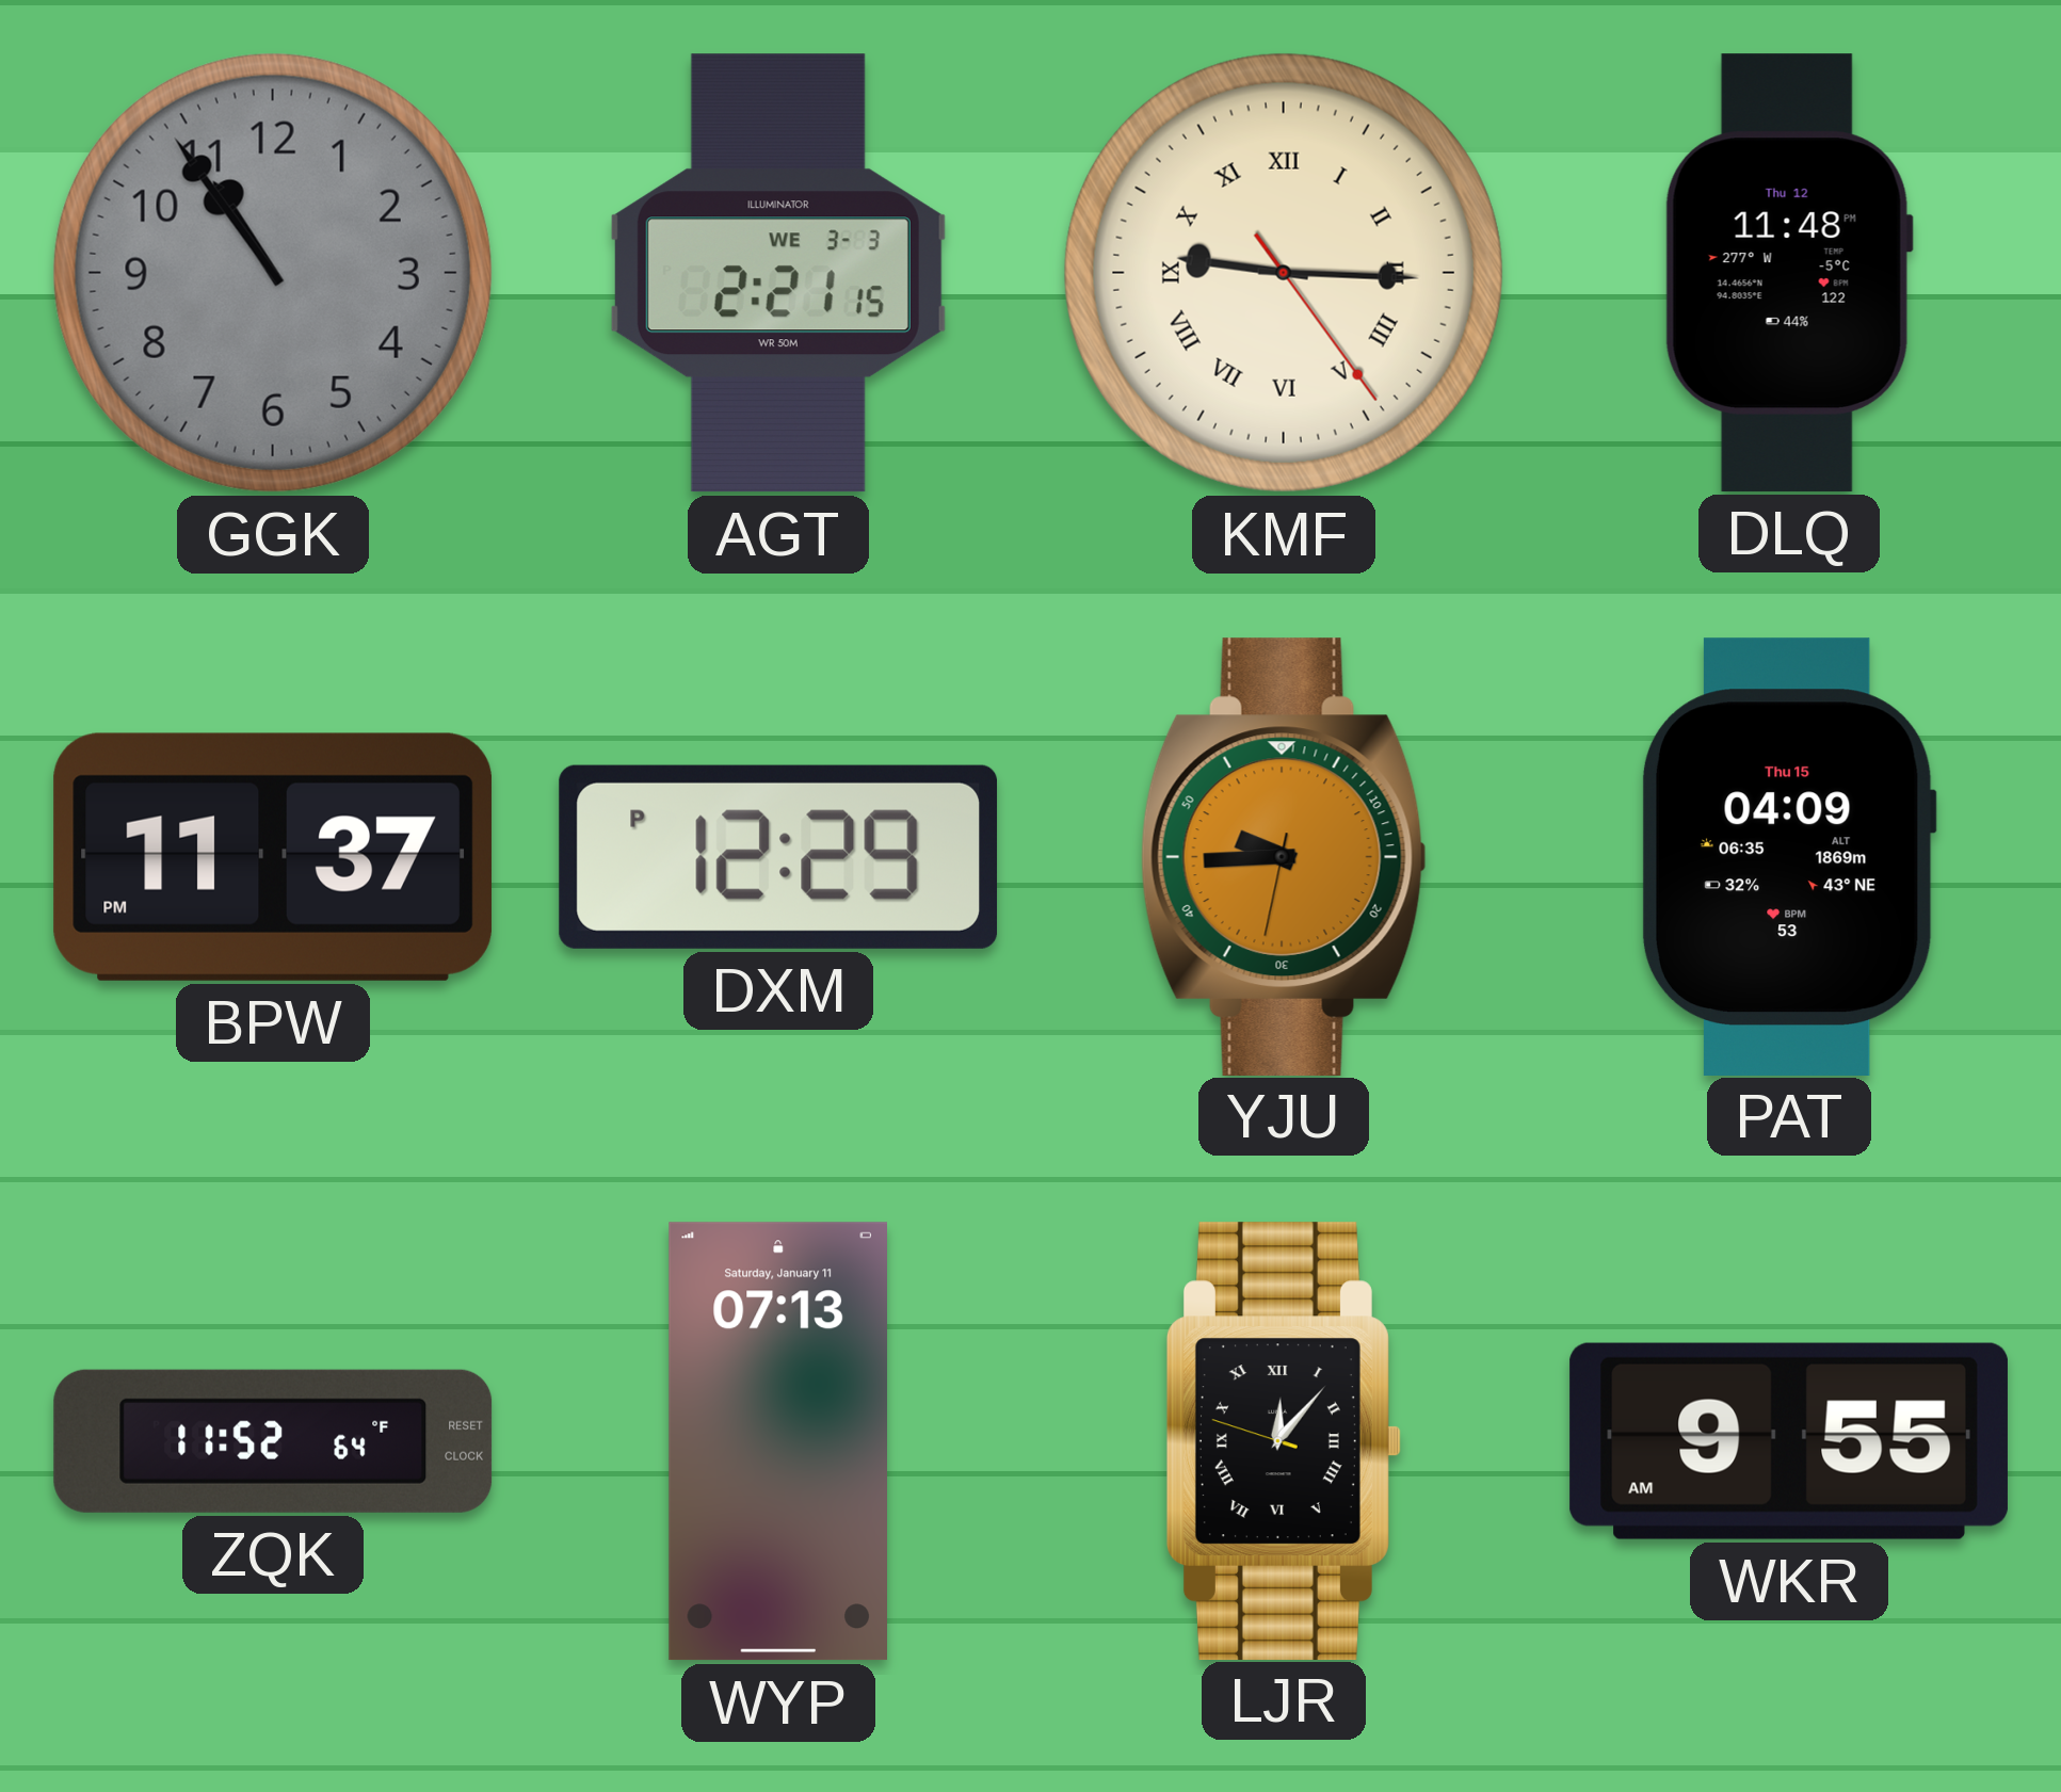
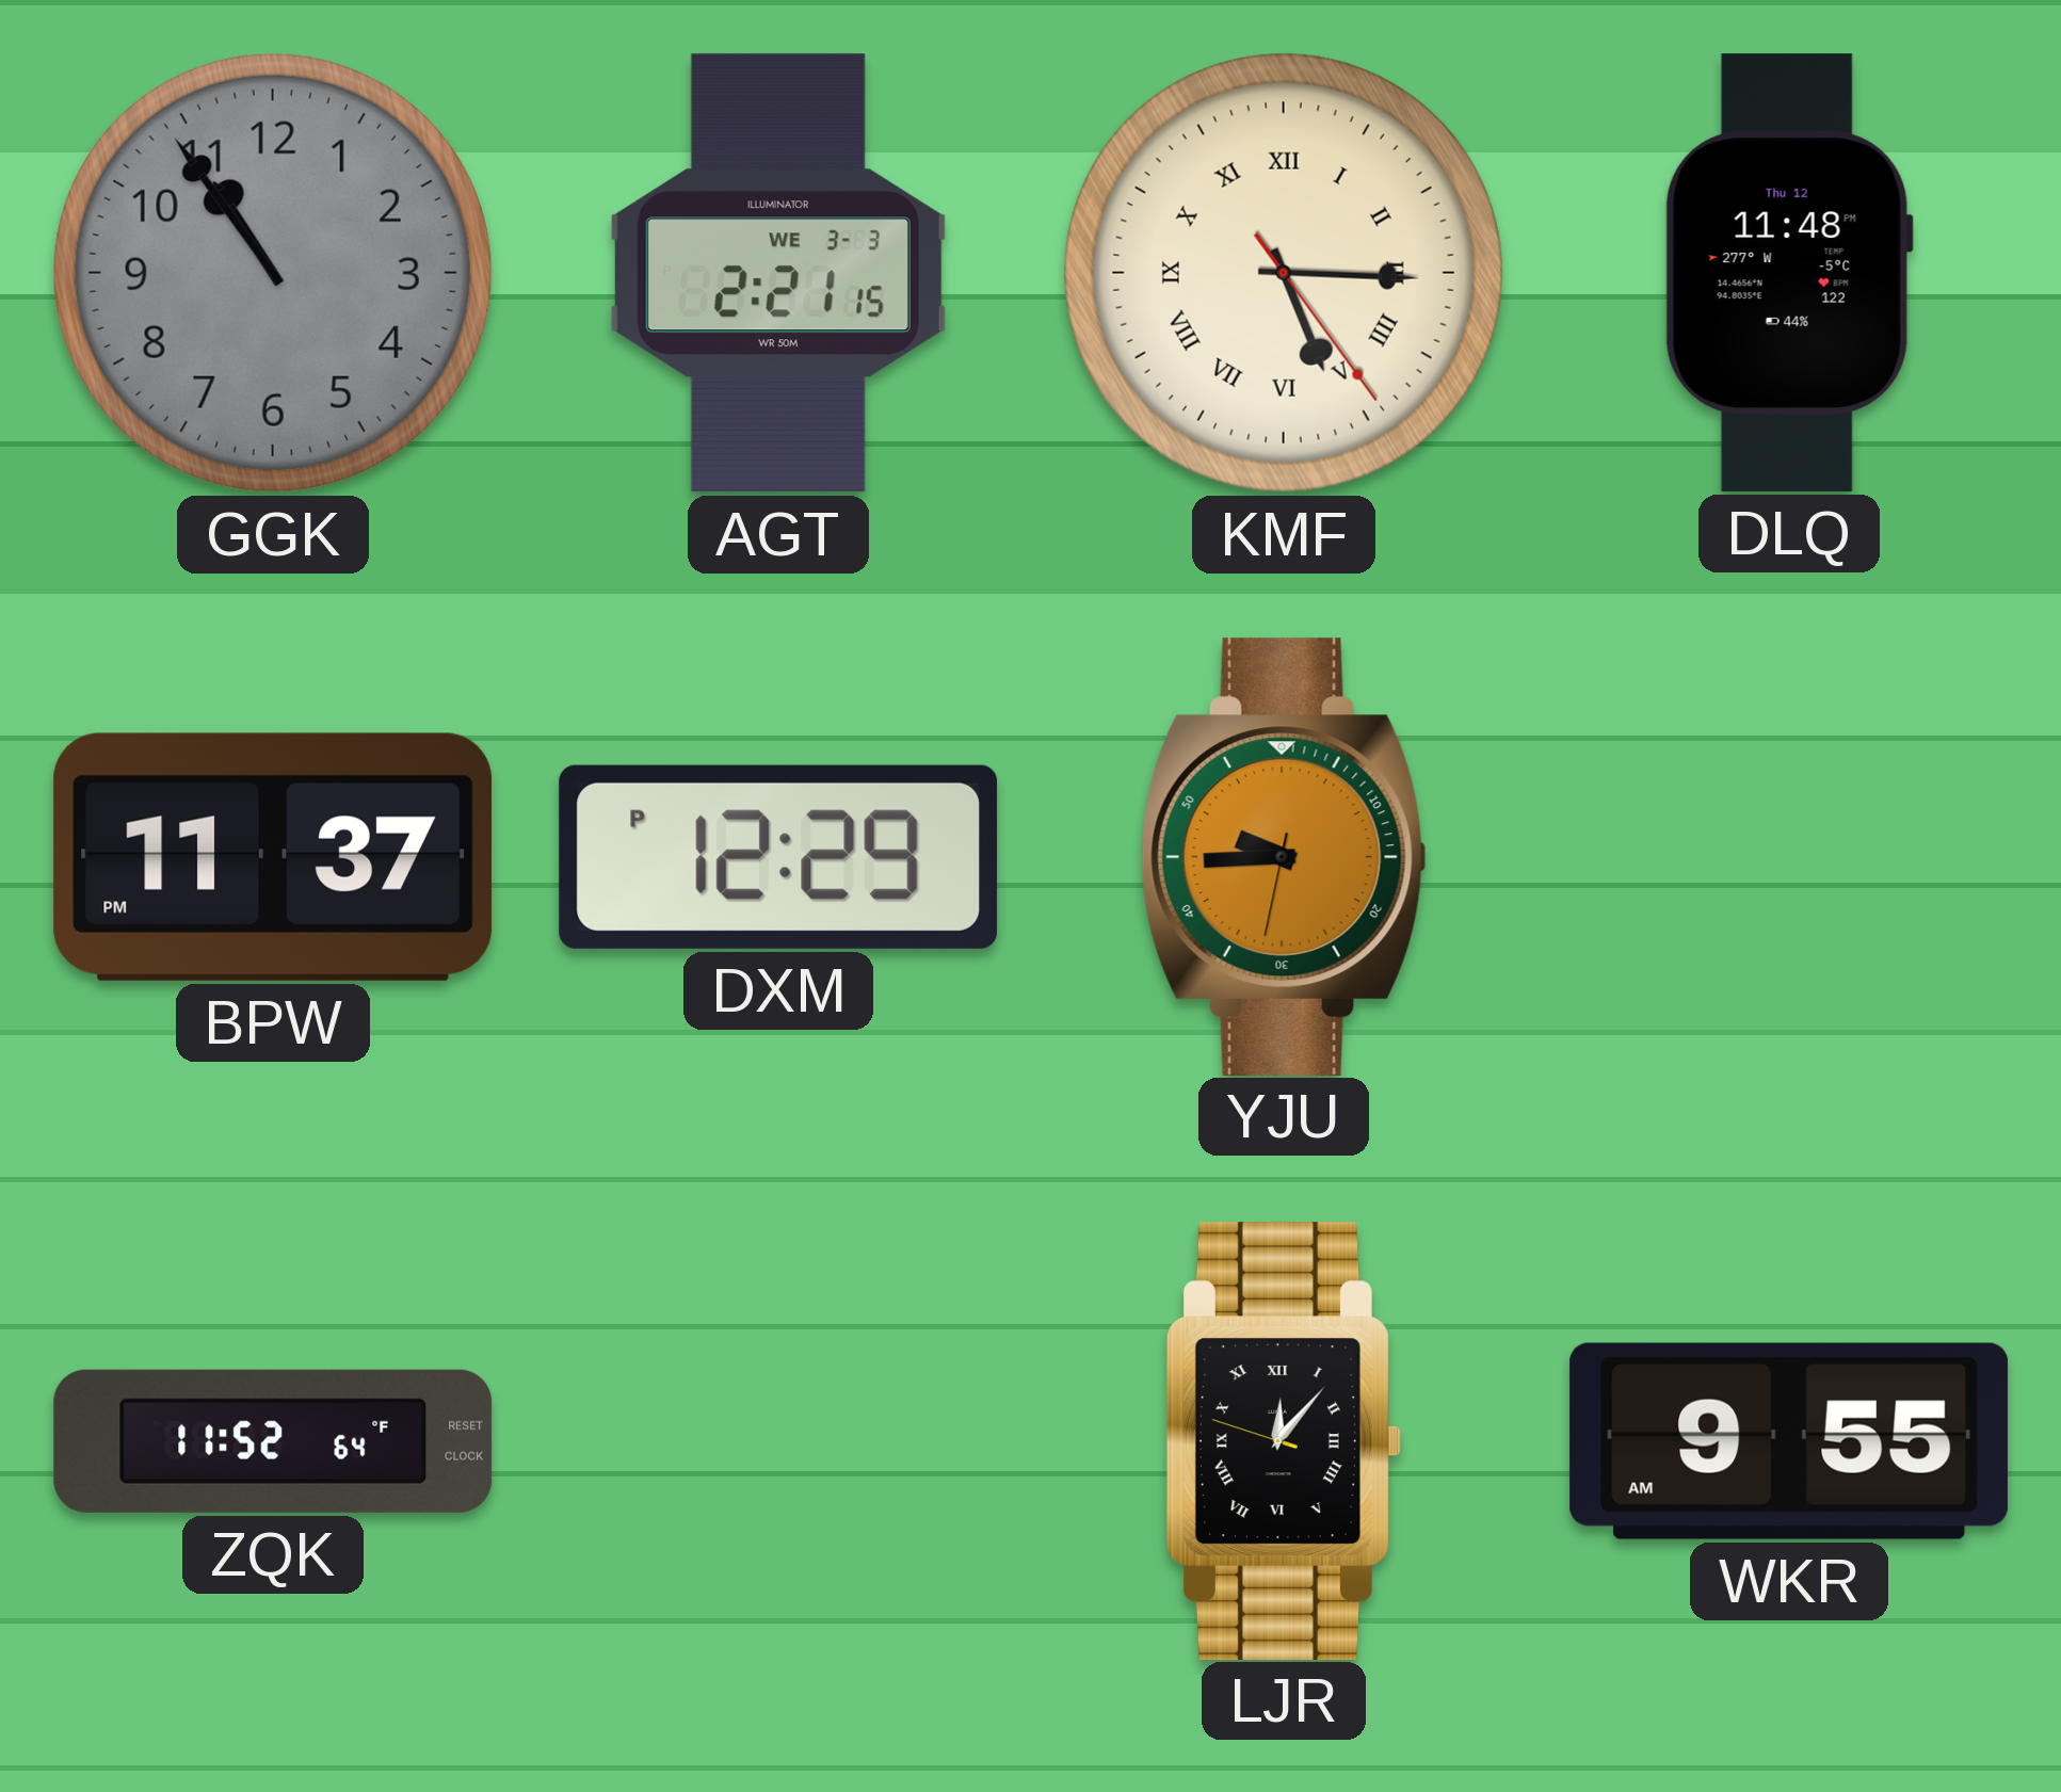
KMF: 9:15 -> 5:15 (1284, 273)
PAT: 04:09 -> none (1788, 856)
WYP: 07:13 -> none (777, 1441)
